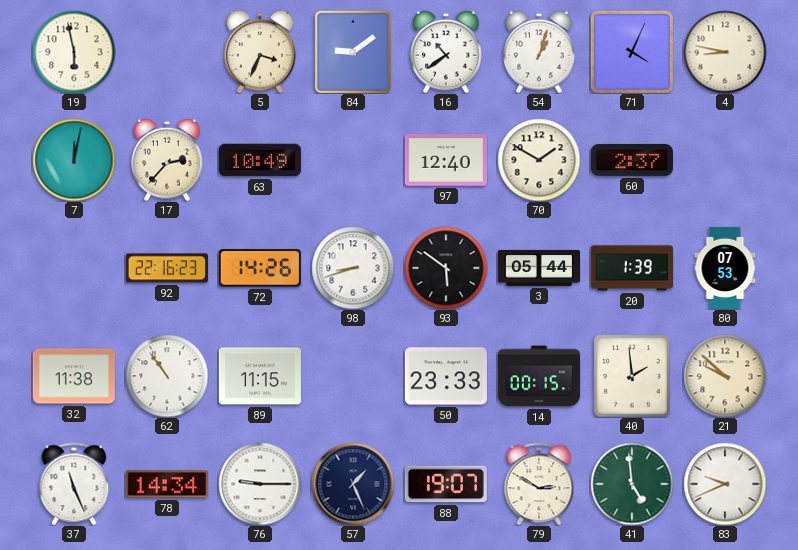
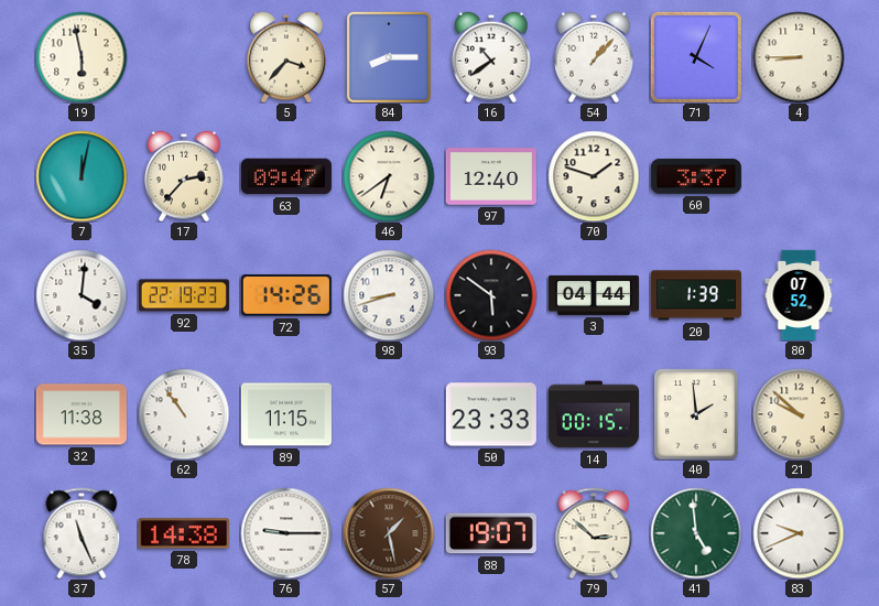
5: 3:34 -> 3:37 (286, 57)
84: 9:09 -> 8:15 (389, 57)
54: 1:03 -> 1:07 (594, 57)
4: 8:47 -> 8:45 (799, 57)
63: 10:49 -> 09:47 (286, 176)
46: none -> 6:39 (389, 176)
70: 1:50 -> 1:48 (594, 176)
60: 2:37 -> 3:37 (696, 176)
35: none -> 4:01 (82, 295)
92: 22:16 -> 22:19 (184, 295)
3: 05:44 -> 04:44 (594, 295)
80: 07:53 -> 07:52 (799, 295)
78: 14:34 -> 14:38 (184, 533)
57: 1:26 -> 1:28 (389, 533)
57 dial: navy -> brown (389, 533)
79: 2:50 -> 2:52 (594, 533)
